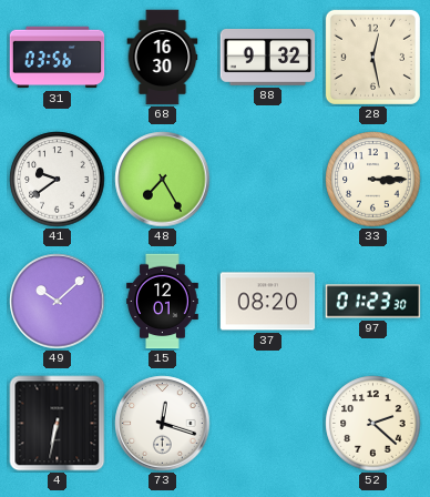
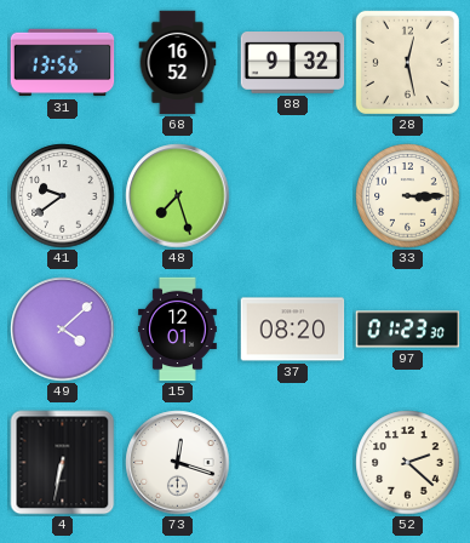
31: 03:56 -> 13:56 (63, 63)
68: 16:30 -> 16:52 (178, 63)
48: 7:25 -> 7:27 (178, 196)
49: 10:08 -> 4:08 (63, 330)
